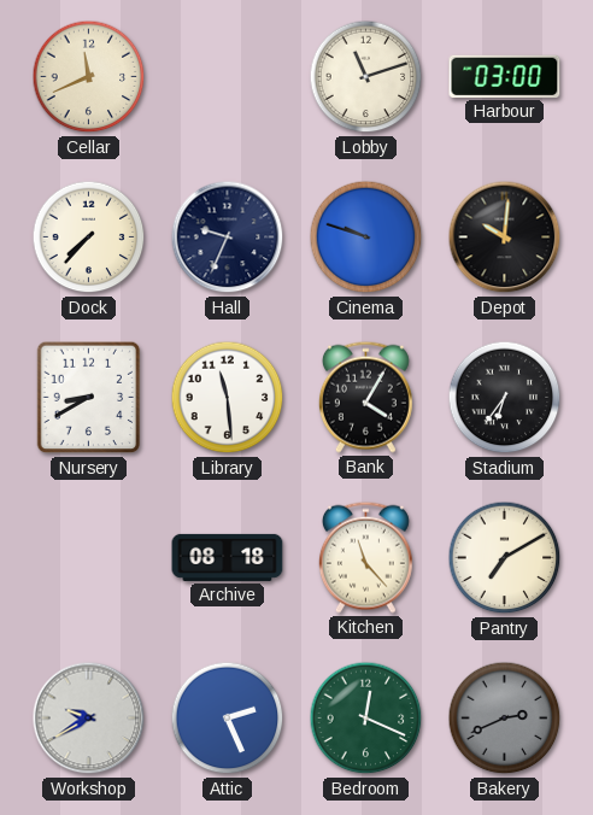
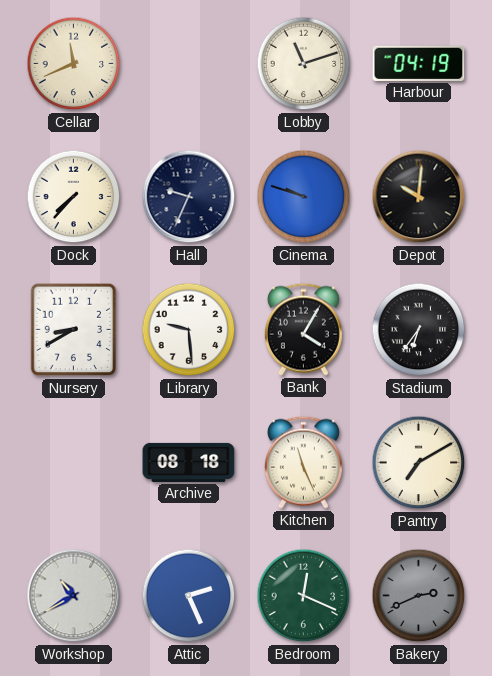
Harbour: 03:00 -> 04:19 (419, 63)
Library: 11:29 -> 9:29 (189, 330)
Kitchen: 11:23 -> 11:26 (303, 462)
Workshop: 9:40 -> 10:40 (74, 596)
